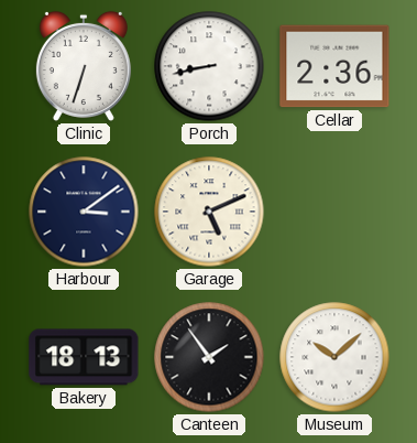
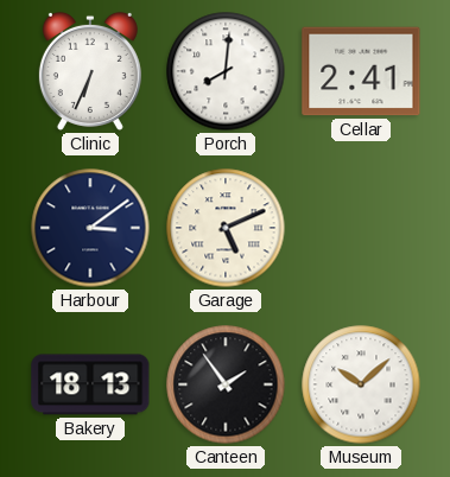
Clinic: 6:33 -> 6:34 (90, 71)
Porch: 8:43 -> 8:01 (226, 71)
Cellar: 2:36 -> 2:41 (361, 71)
